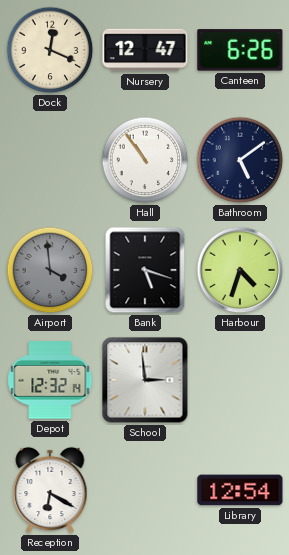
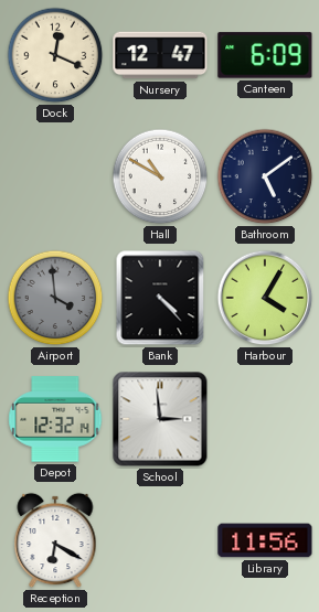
Canteen: 6:26 -> 6:09 (265, 55)
Hall: 10:54 -> 10:50 (160, 176)
Bank: 5:18 -> 4:23 (160, 298)
Harbour: 4:33 -> 4:05 (265, 298)
Library: 12:54 -> 11:56 (265, 540)
